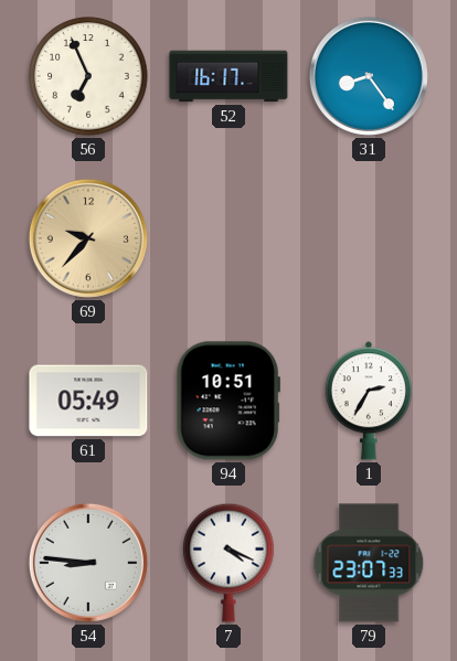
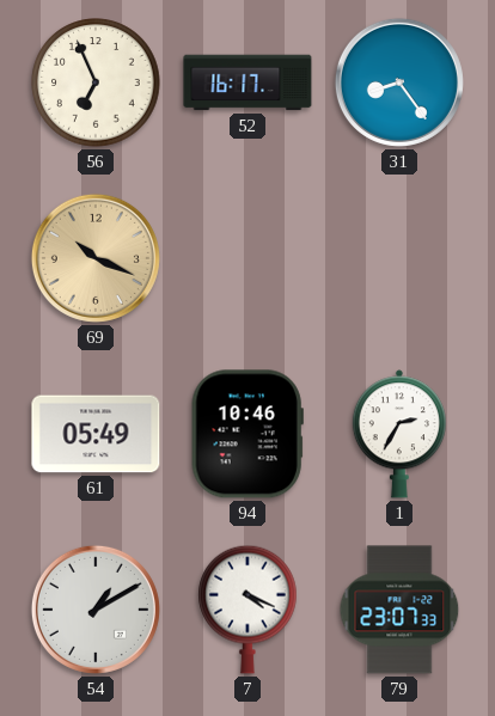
69: 9:37 -> 10:19 (96, 258)
94: 10:51 -> 10:46 (247, 434)
54: 8:46 -> 1:10 (96, 610)
